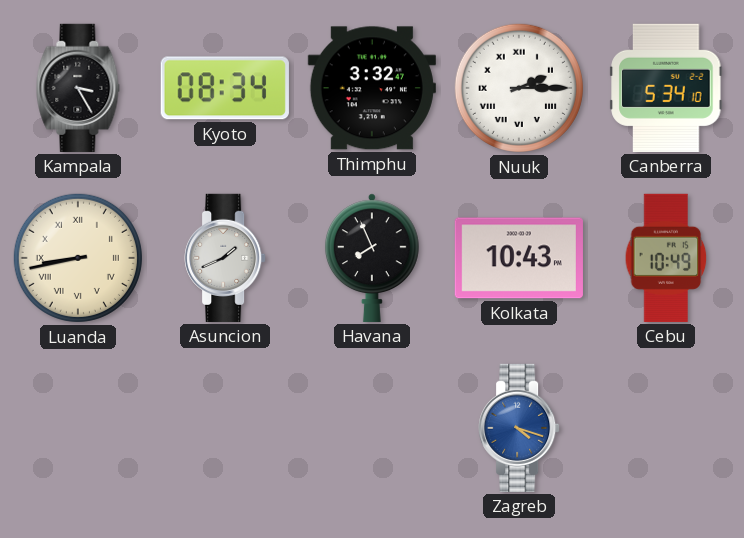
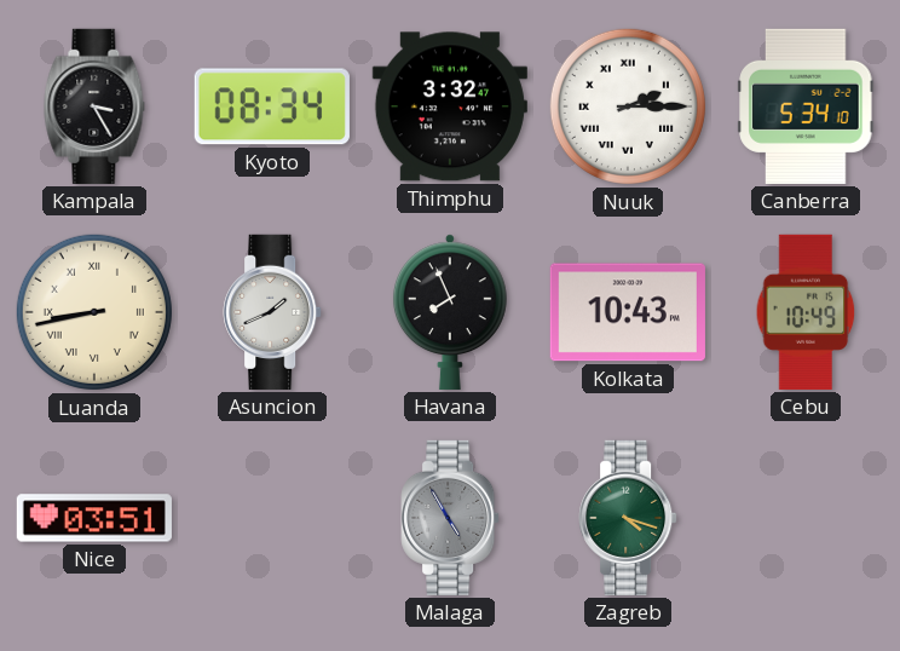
Nice: none -> 03:51 (94, 518)
Malaga: none -> 4:55 (450, 518)
Zagreb dial: blue -> green (628, 518)
